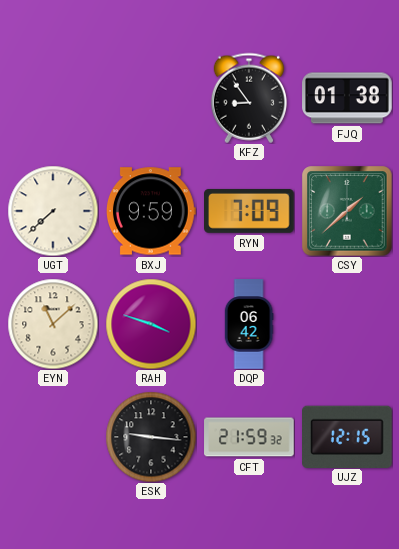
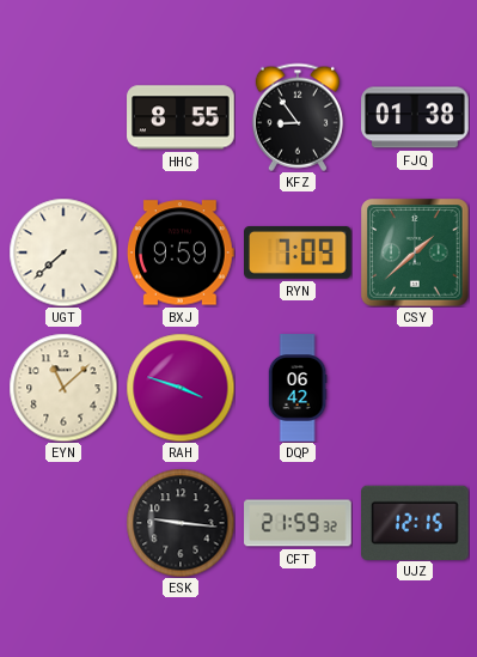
HHC: none -> 8:55 (181, 117)
